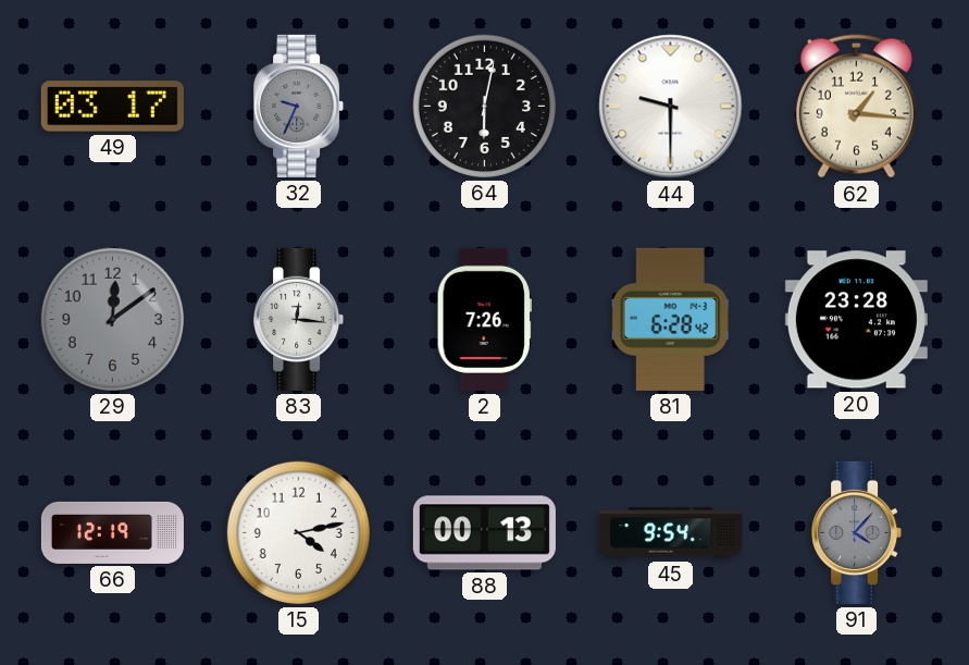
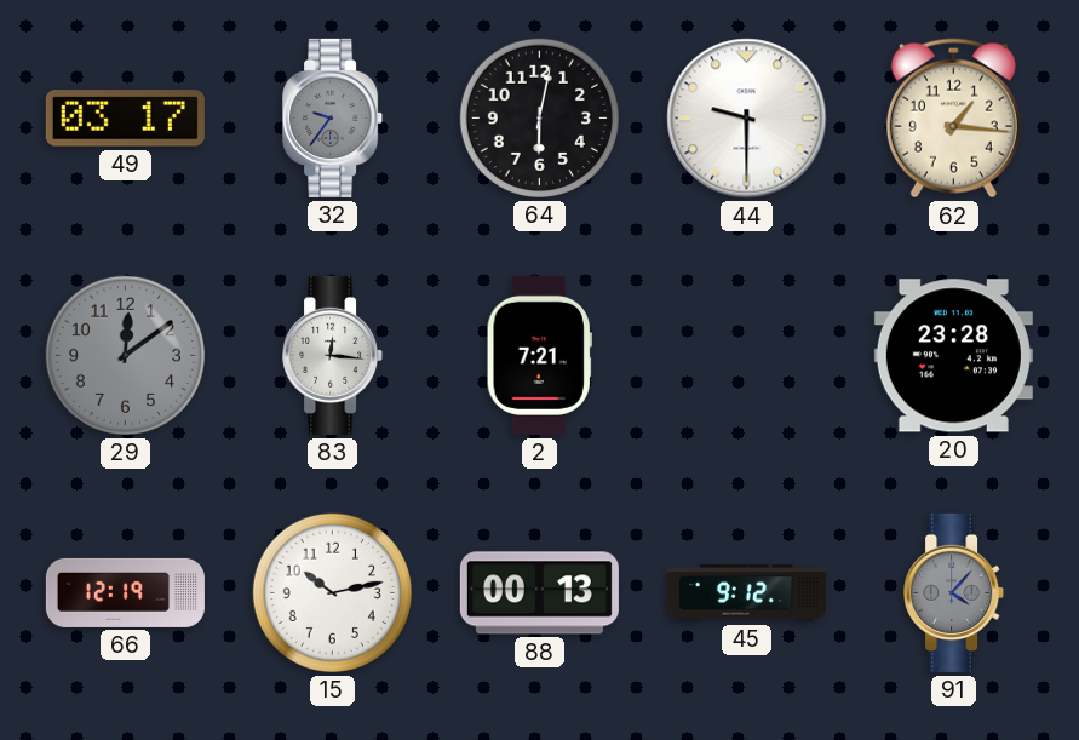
32: 9:34 -> 9:36 (333, 117)
2: 7:26 -> 7:21 (539, 355)
81: 6:28 -> none (671, 319)
15: 4:13 -> 10:13 (332, 592)
45: 9:54 -> 9:12 (746, 593)
